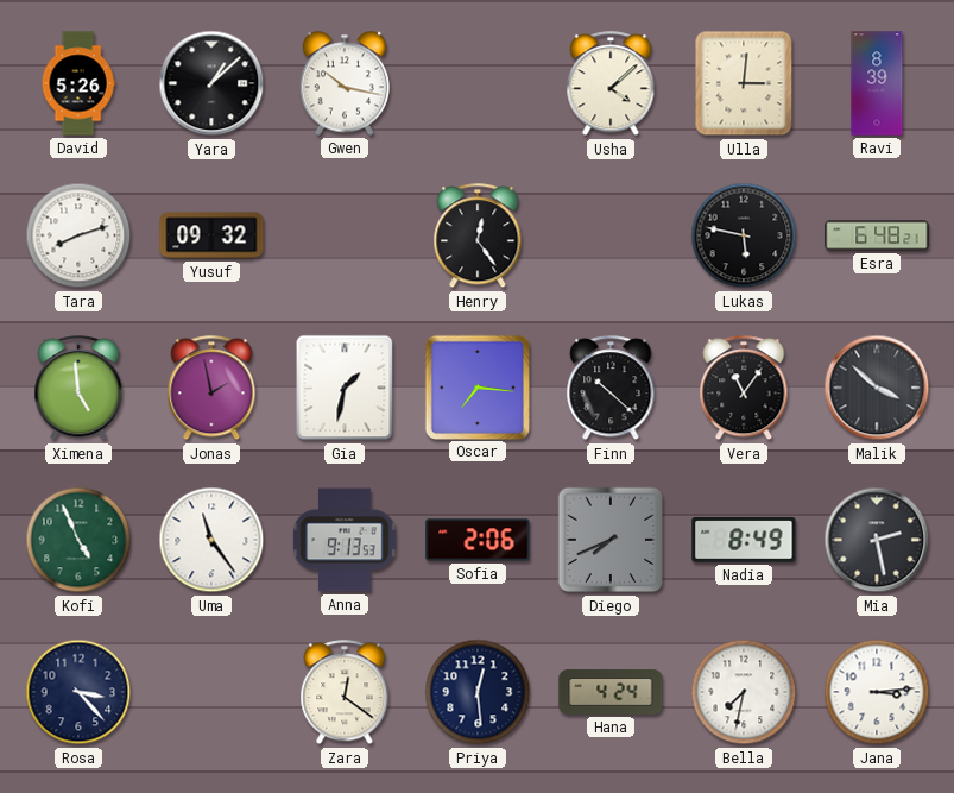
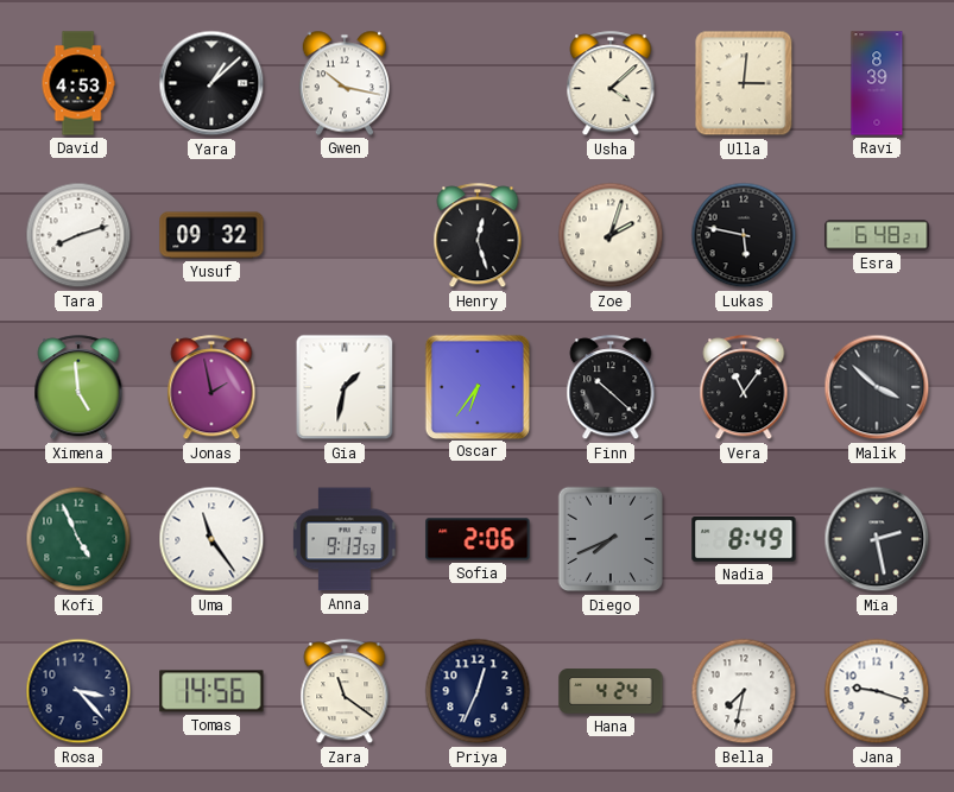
David: 5:26 -> 4:53 (78, 83)
Henry: 12:24 -> 12:27 (478, 236)
Zoe: none -> 2:03 (611, 235)
Oscar: 7:16 -> 6:36 (476, 386)
Tomas: none -> 14:56 (211, 691)
Zara: 12:21 -> 11:21 (345, 692)
Priya: 12:29 -> 12:34 (478, 691)
Jana: 3:14 -> 9:18 (877, 691)
